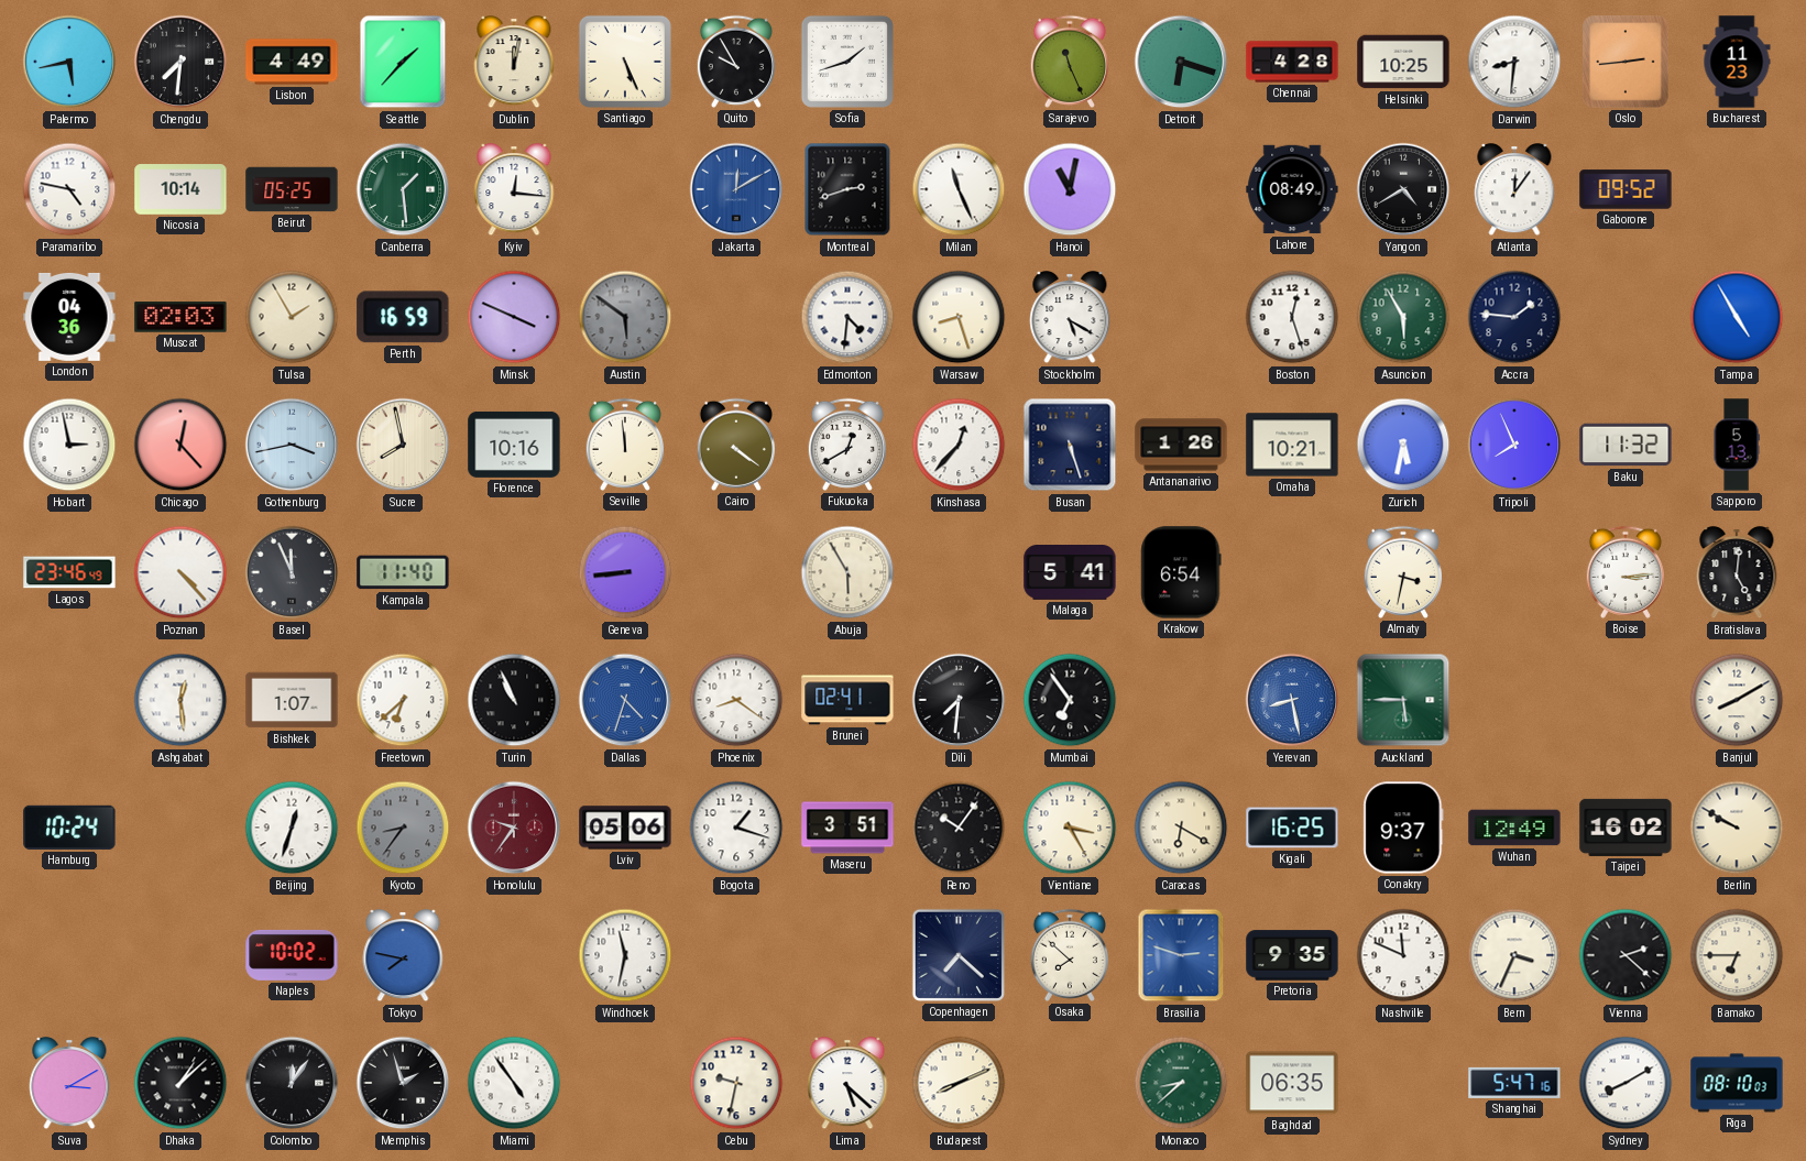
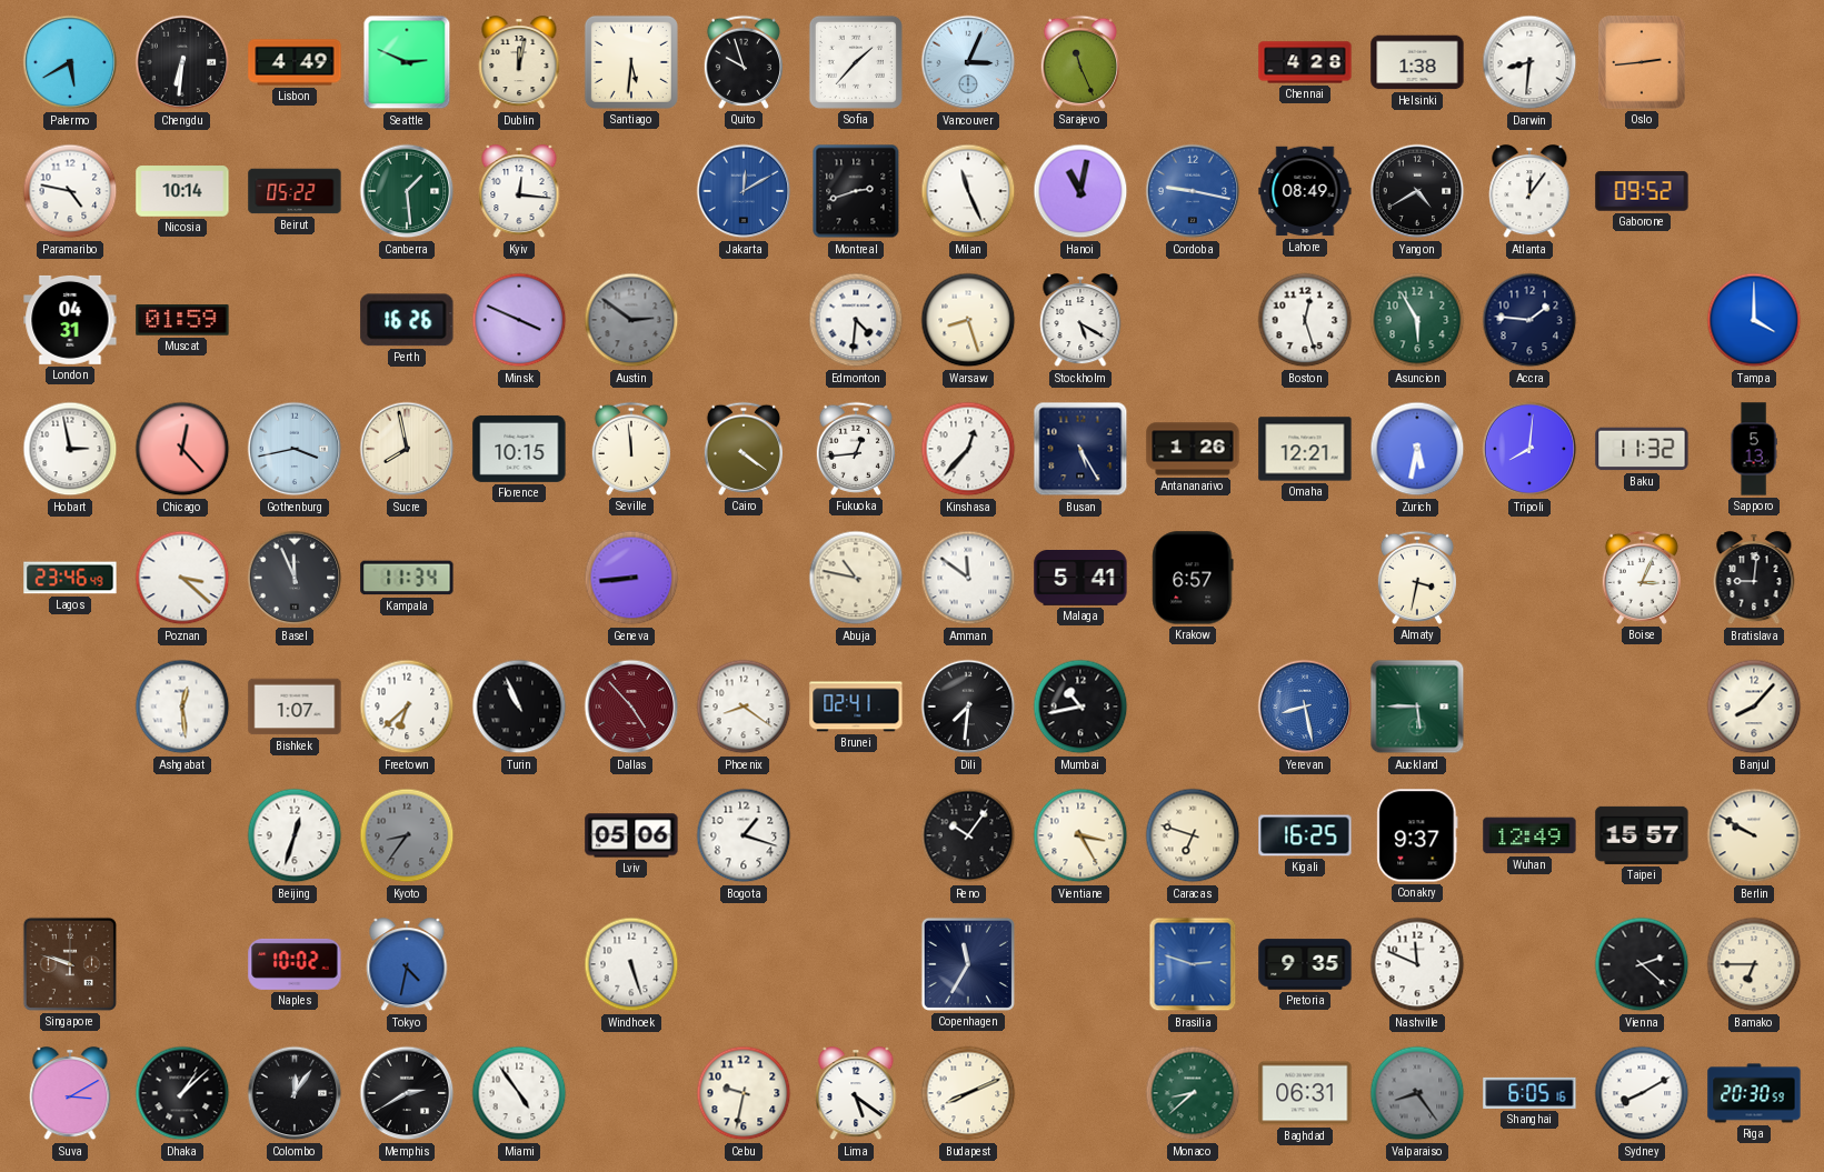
Palermo: 5:43 -> 5:40 (70, 62)
Chengdu: 7:31 -> 6:31 (182, 62)
Seattle: 1:37 -> 2:49 (407, 62)
Santiago: 5:26 -> 5:31 (631, 62)
Quito: 9:55 -> 9:57 (744, 62)
Sofia: 1:42 -> 1:37 (856, 62)
Vancouver: none -> 3:04 (968, 62)
Detroit: 6:18 -> none (1181, 62)
Helsinki: 10:25 -> 1:38 (1417, 62)
Bucharest: 11:23 -> none (1737, 62)
Beirut: 05:25 -> 05:22 (295, 191)
Cordoba: none -> 9:17 (1193, 191)
London: 04:36 -> 04:31 (70, 320)
Muscat: 02:03 -> 01:59 (182, 320)
Tulsa: 1:55 -> none (292, 317)
Perth: 16:59 -> 16:26 (407, 320)
Austin: 5:51 -> 2:51 (631, 320)
Tampa: 4:55 -> 4:00 (1754, 320)
Florence: 10:16 -> 10:15 (519, 449)
Fukuoka: 12:40 -> 12:44 (856, 449)
Busan: 5:27 -> 5:25 (1080, 449)
Omaha: 10:21 -> 12:21 (1305, 449)
Tripoli: 7:56 -> 8:01 (1529, 449)
Poznan: 4:23 -> 3:22 (182, 578)
Kampala: 11:40 -> 11:34 (407, 578)
Abuja: 5:55 -> 10:47 (856, 578)
Amman: none -> 11:51 (968, 578)
Krakow: 6:54 -> 6:57 (1193, 578)
Boise: 3:14 -> 3:04 (1642, 578)
Bratislava: 5:01 -> 9:01 (1754, 579)
Dallas: 4:33 -> 4:53 (631, 707)
Dallas dial: blue -> burgundy (631, 707)
Mumbai: 6:54 -> 10:43 (1080, 707)
Banjul: 8:10 -> 8:07 (1754, 707)
Hamburg: 10:24 -> none (69, 828)
Honolulu: 9:36 -> none (514, 828)
Maseru: 3:51 -> none (847, 828)
Caracas: 6:20 -> 6:48 (1193, 835)
Taipei: 16:02 -> 15:57 (1642, 835)
Singapore: none -> 9:48 (70, 964)
Tokyo: 7:47 -> 4:32 (407, 965)
Windhoek: 11:32 -> 5:27 (631, 964)
Copenhagen: 7:22 -> 11:35 (968, 964)
Osaka: 7:52 -> none (1070, 955)
Bern: 3:34 -> none (1514, 955)
Memphis: 1:57 -> 2:40 (407, 1093)
Lima: 5:22 -> 5:21 (856, 1094)
Baghdad: 06:35 -> 06:31 (1305, 1093)
Valparaiso: none -> 8:24 (1417, 1093)
Shanghai: 5:47 -> 6:05 (1529, 1093)
Riga: 08:10 -> 20:30 (1754, 1093)
